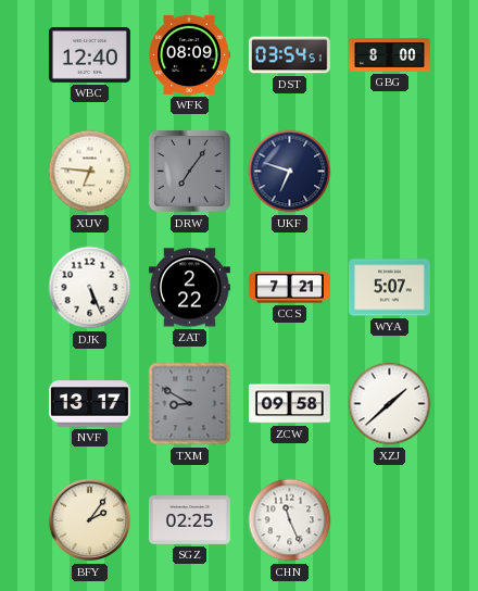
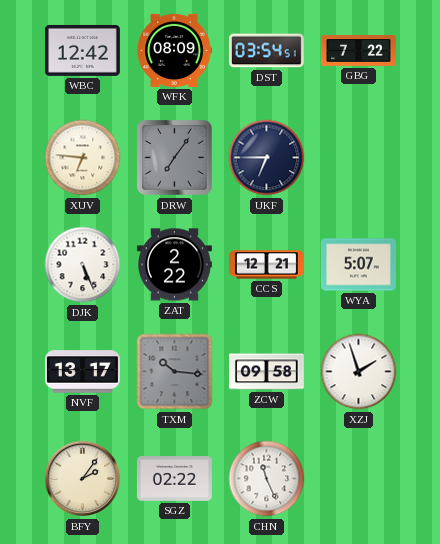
WBC: 12:40 -> 12:42 (82, 50)
GBG: 8:00 -> 7:22 (358, 51)
UKF: 6:48 -> 6:45 (267, 158)
CCS: 7:21 -> 12:21 (267, 265)
TXM: 8:50 -> 10:16 (175, 372)
XZJ: 1:38 -> 1:57 (359, 372)
SGZ: 02:25 -> 02:22 (174, 479)
